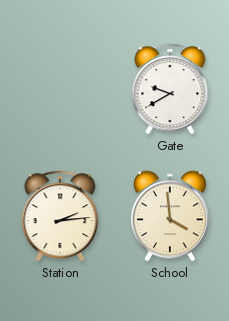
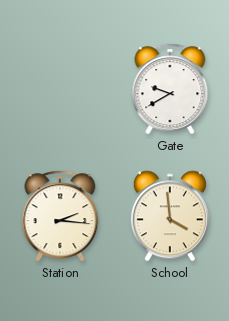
Station: 2:14 -> 2:16 (60, 216)
